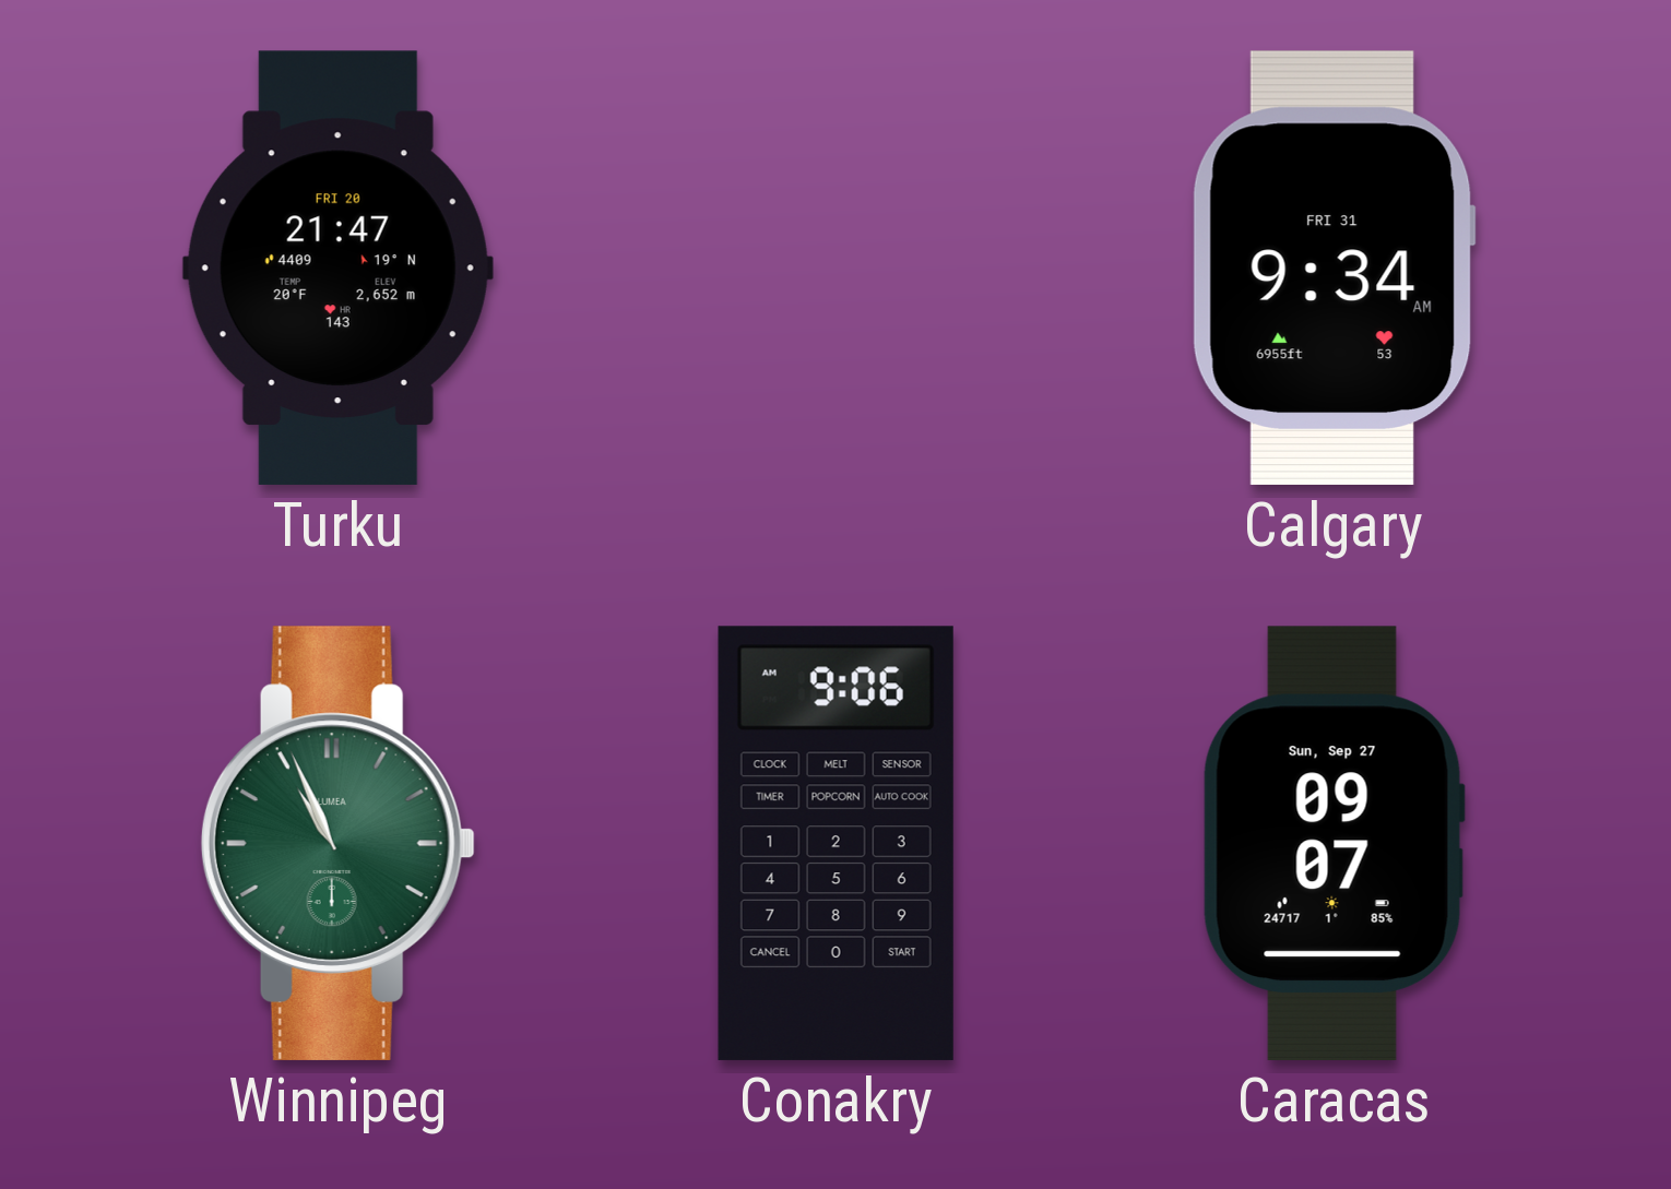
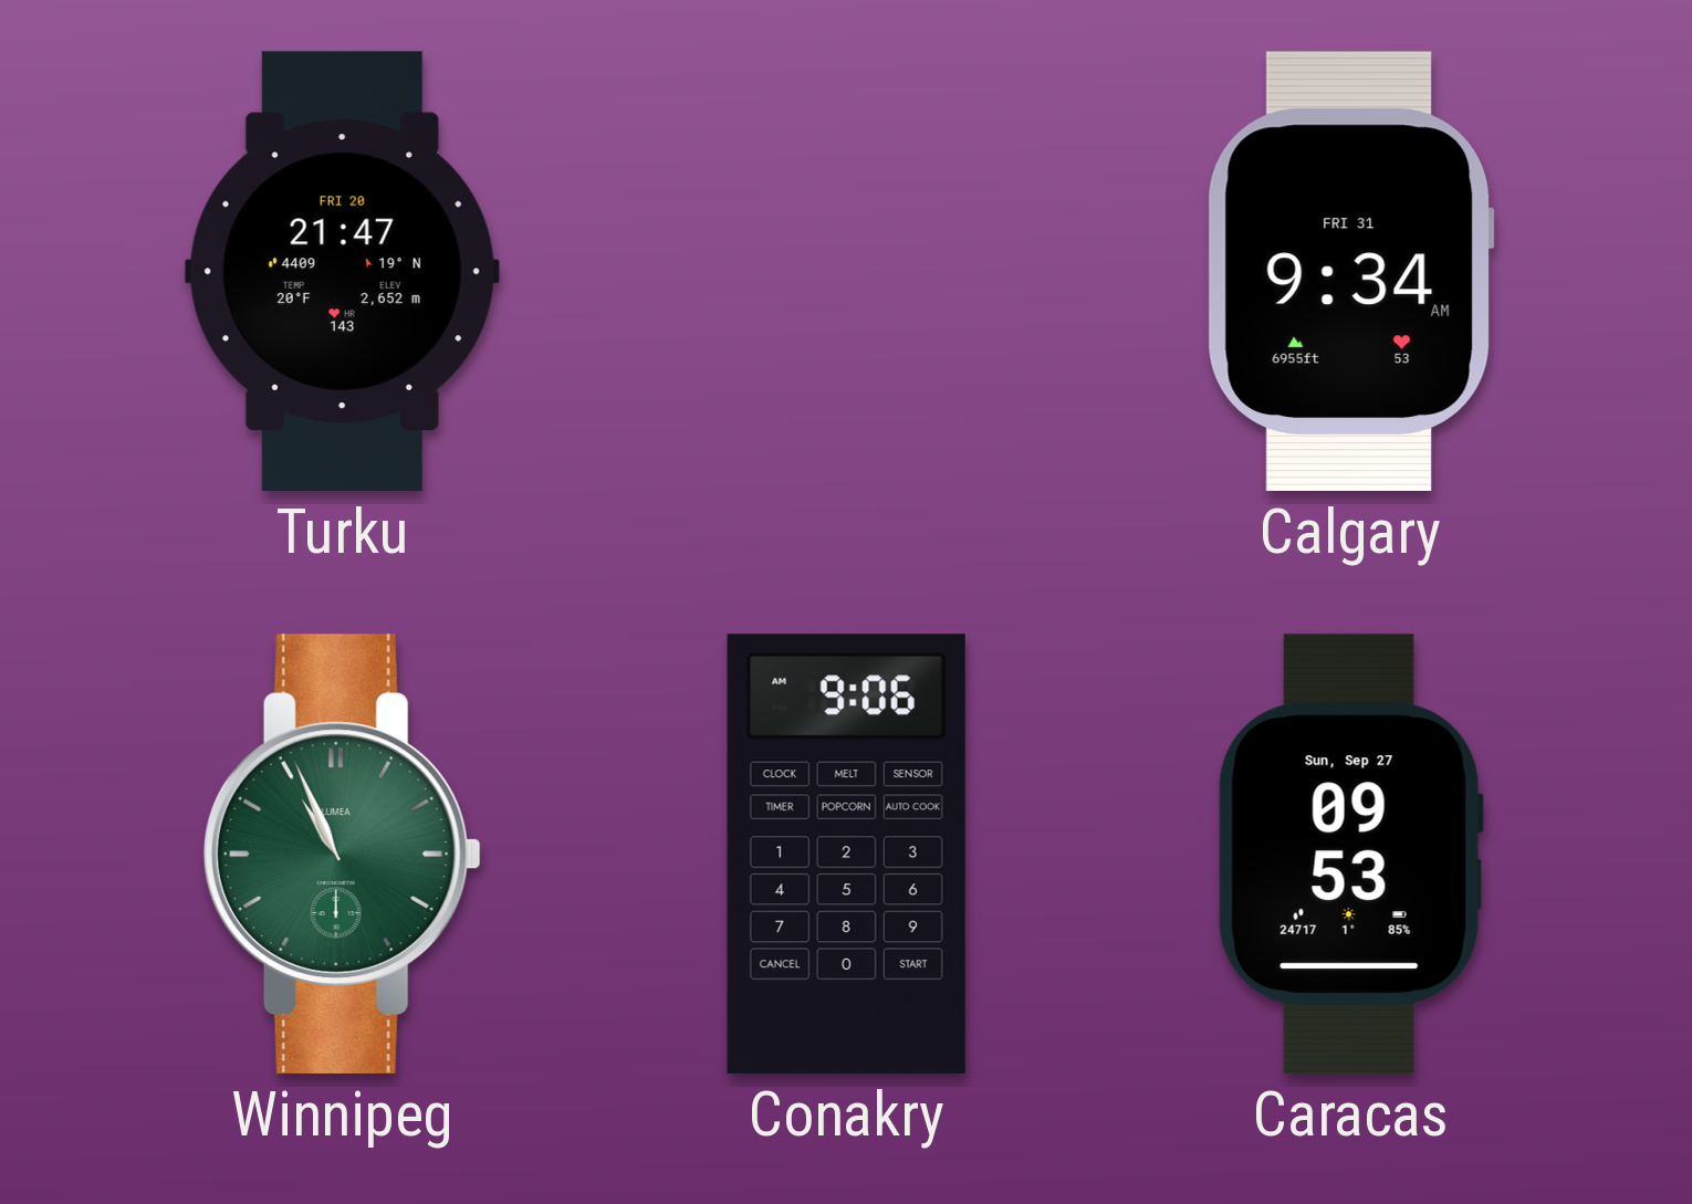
Caracas: 09:07 -> 09:53 (1350, 854)
